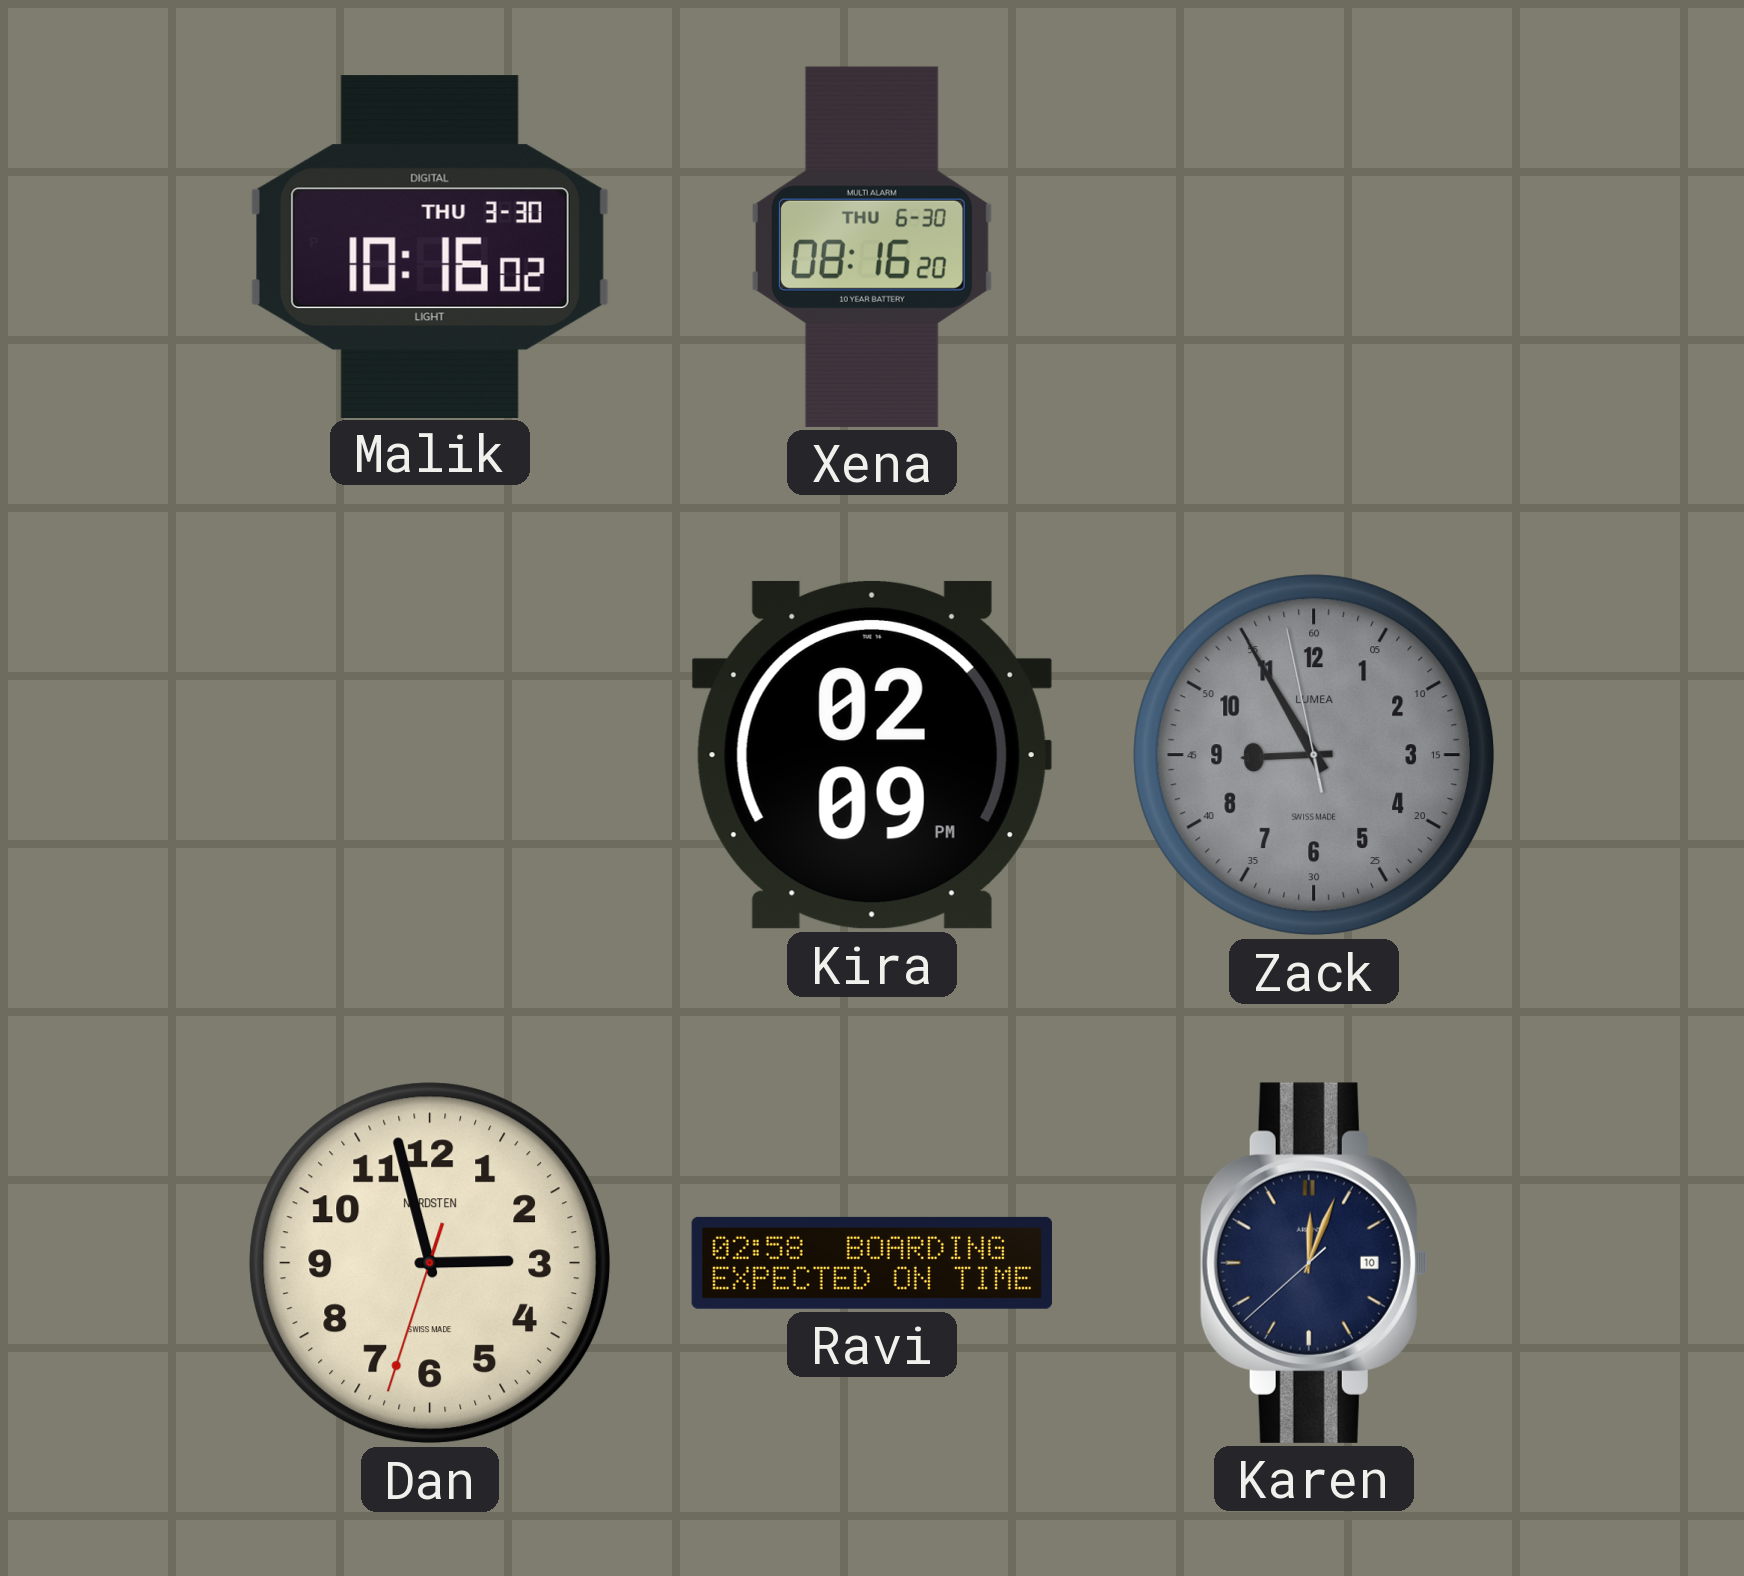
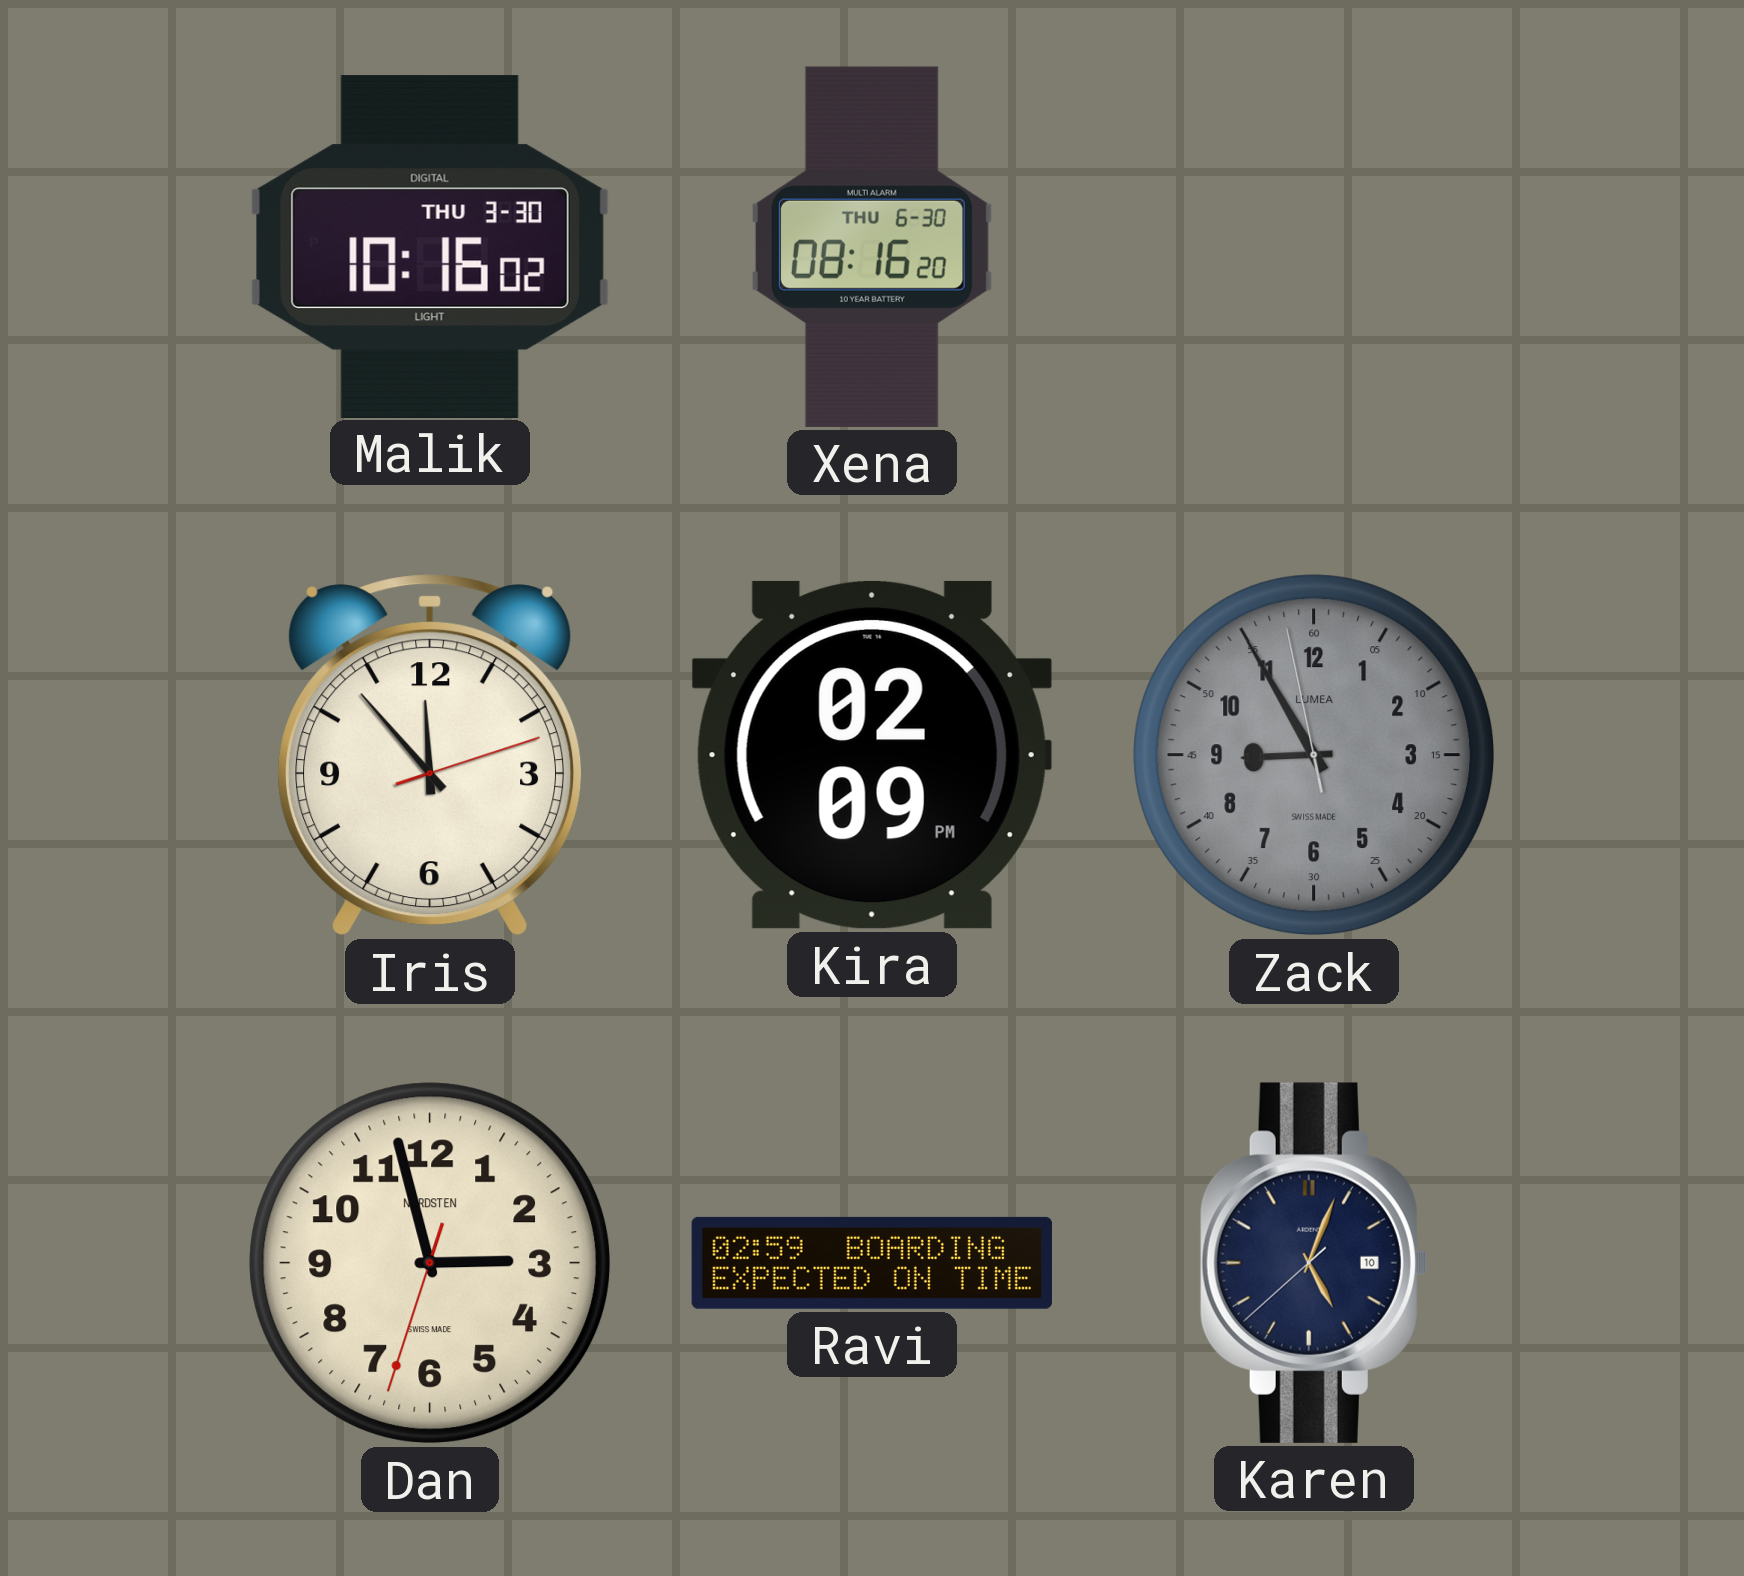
Iris: none -> 11:53 (430, 755)
Ravi: 02:58 -> 02:59 (872, 1263)
Karen: 12:03 -> 5:03 (1314, 1263)
